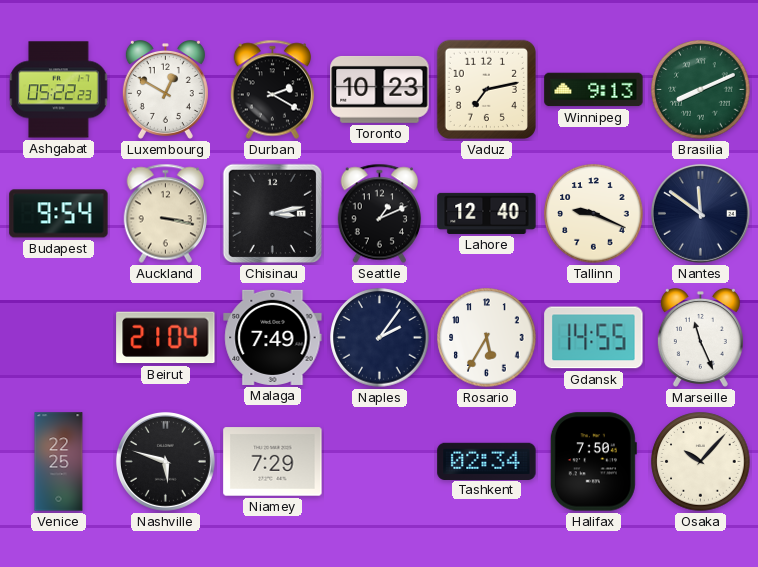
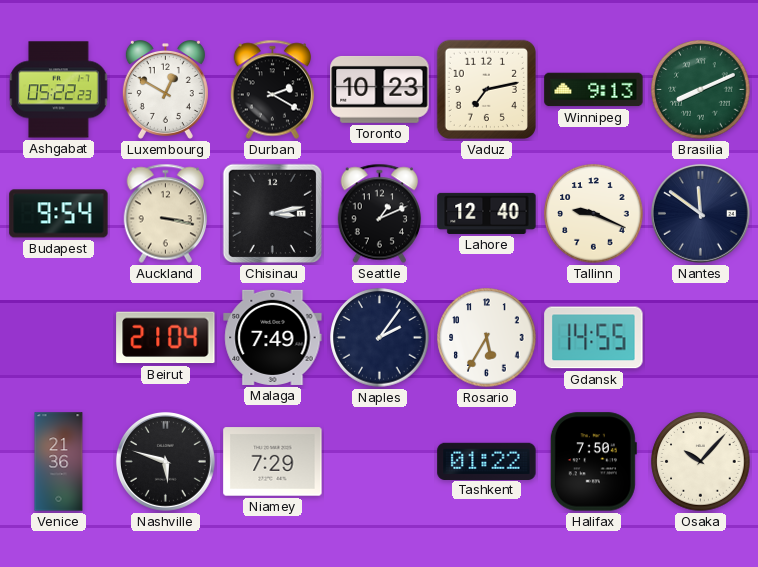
Marseille: 11:26 -> none (700, 338)
Venice: 22:25 -> 21:36 (59, 462)
Tashkent: 02:34 -> 01:22 (487, 461)
